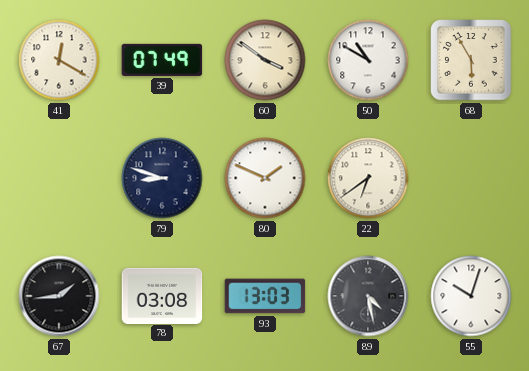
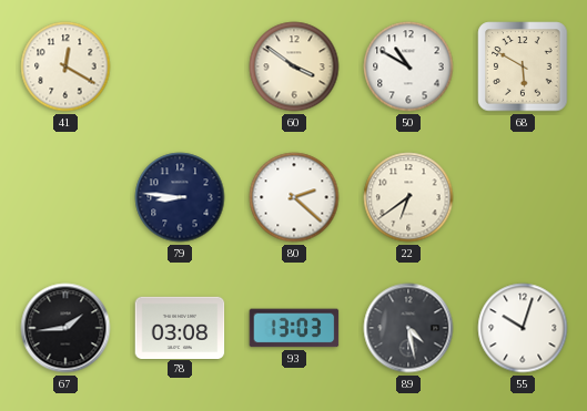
39: 07:49 -> none (162, 60)
68: 5:55 -> 5:50 (523, 66)
79: 8:48 -> 8:46 (180, 197)
80: 1:49 -> 2:22 (294, 197)
